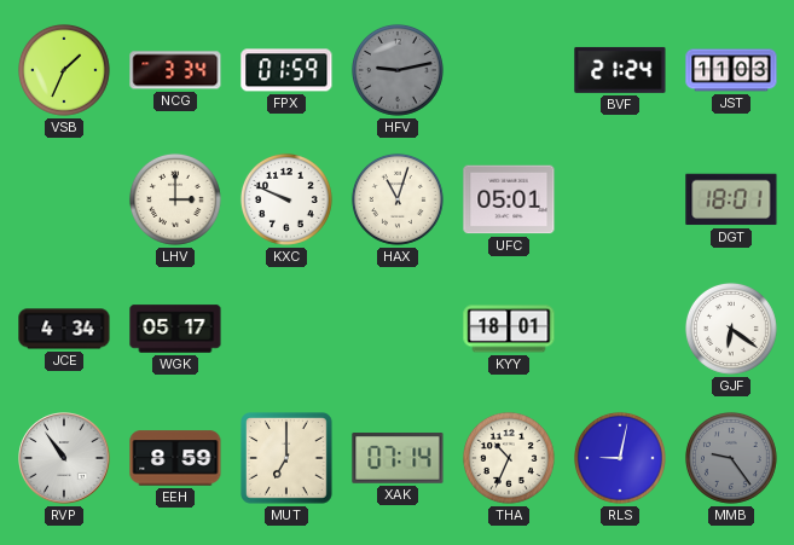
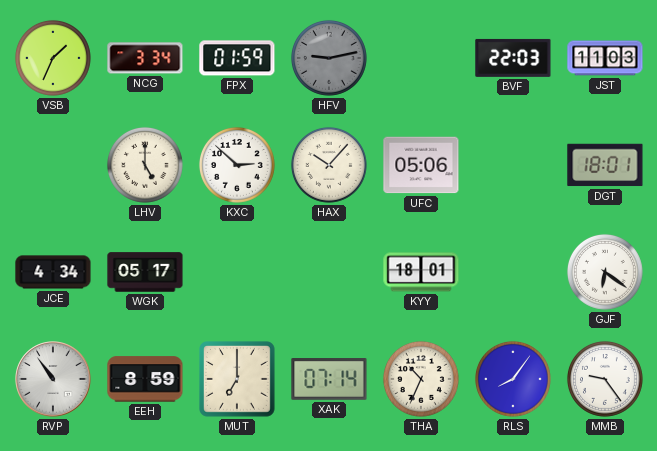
BVF: 21:24 -> 22:03 (513, 58)
LHV: 3:00 -> 5:00 (145, 165)
KXC: 9:49 -> 2:52 (237, 165)
HAX: 11:03 -> 10:07 (329, 165)
UFC: 05:01 -> 05:06 (421, 165)
RLS: 9:02 -> 8:06 (513, 379)
MMB dial: grey -> white (605, 379)
